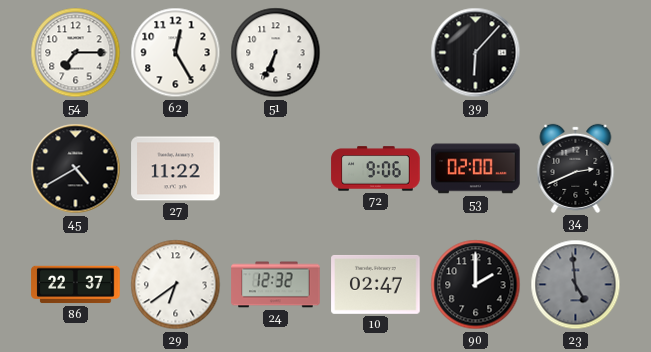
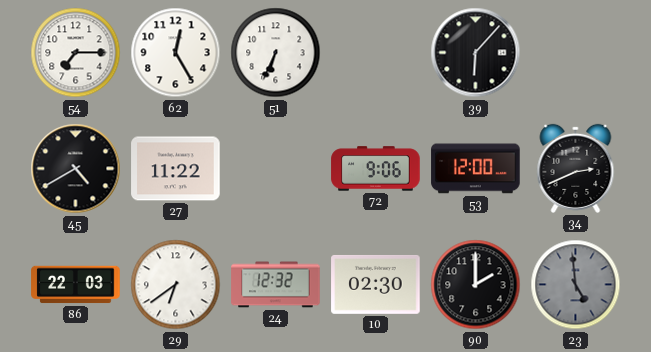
53: 02:00 -> 12:00 (476, 169)
86: 22:37 -> 22:03 (76, 285)
10: 02:47 -> 02:30 (376, 284)
